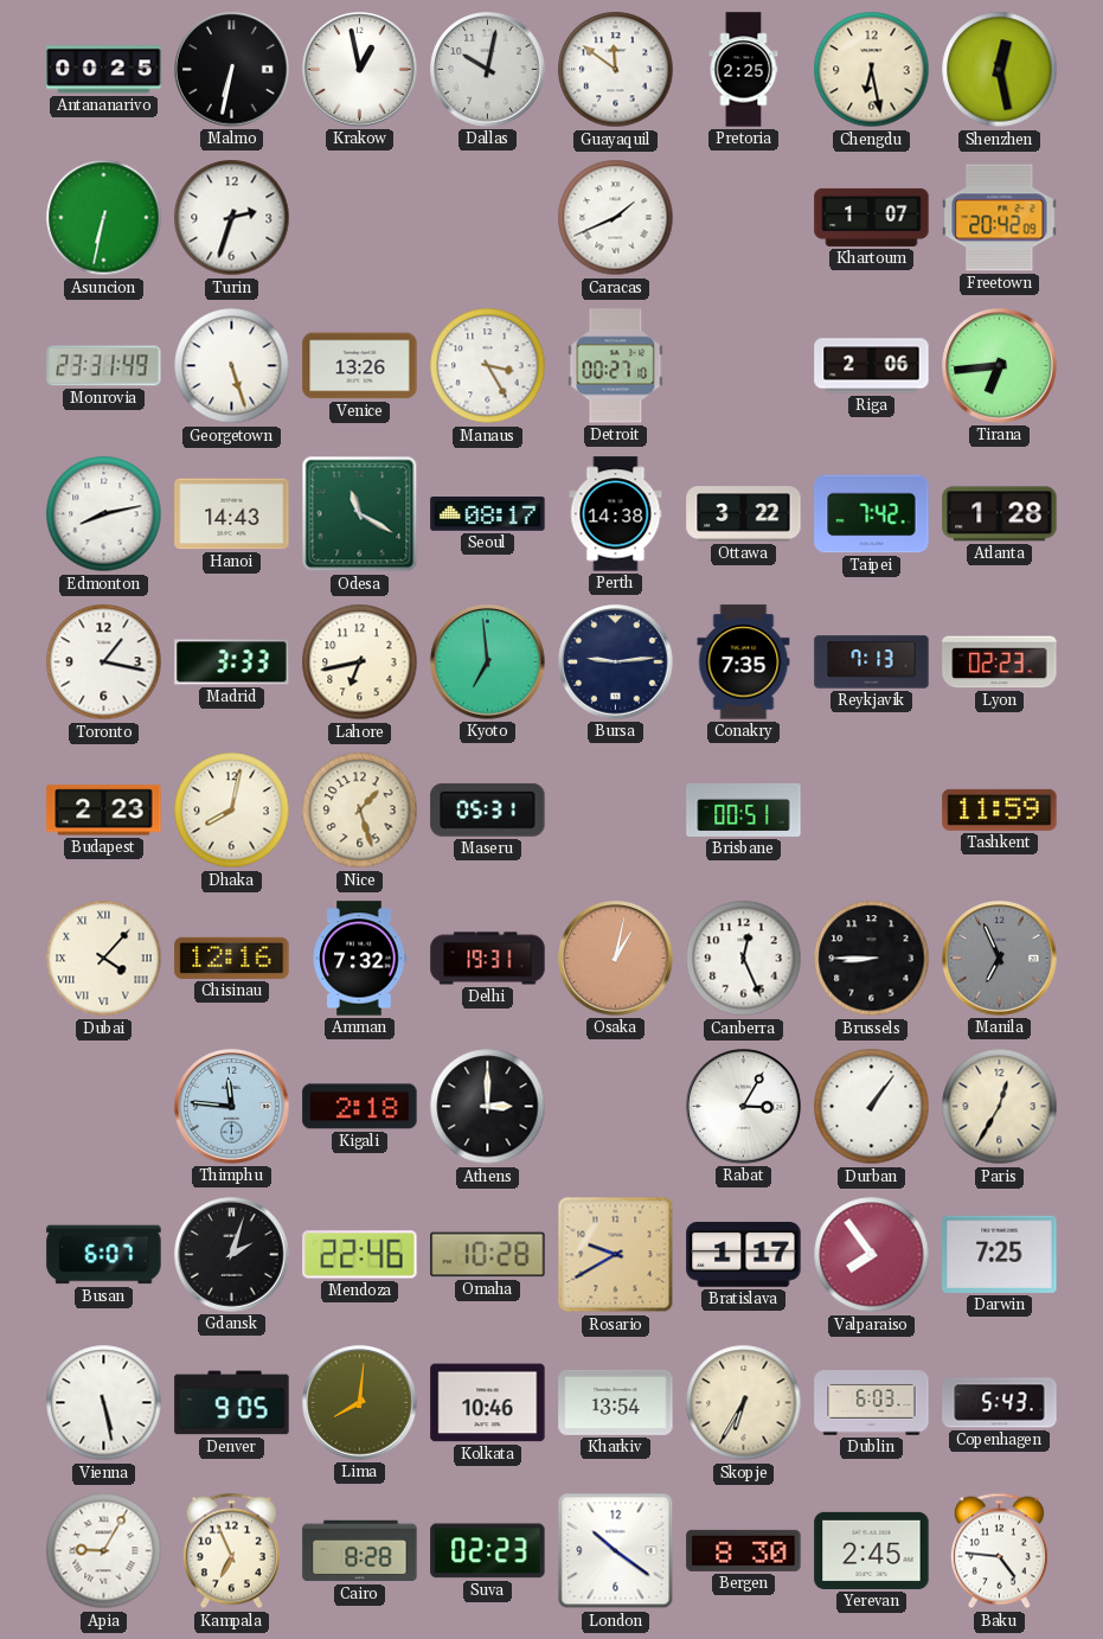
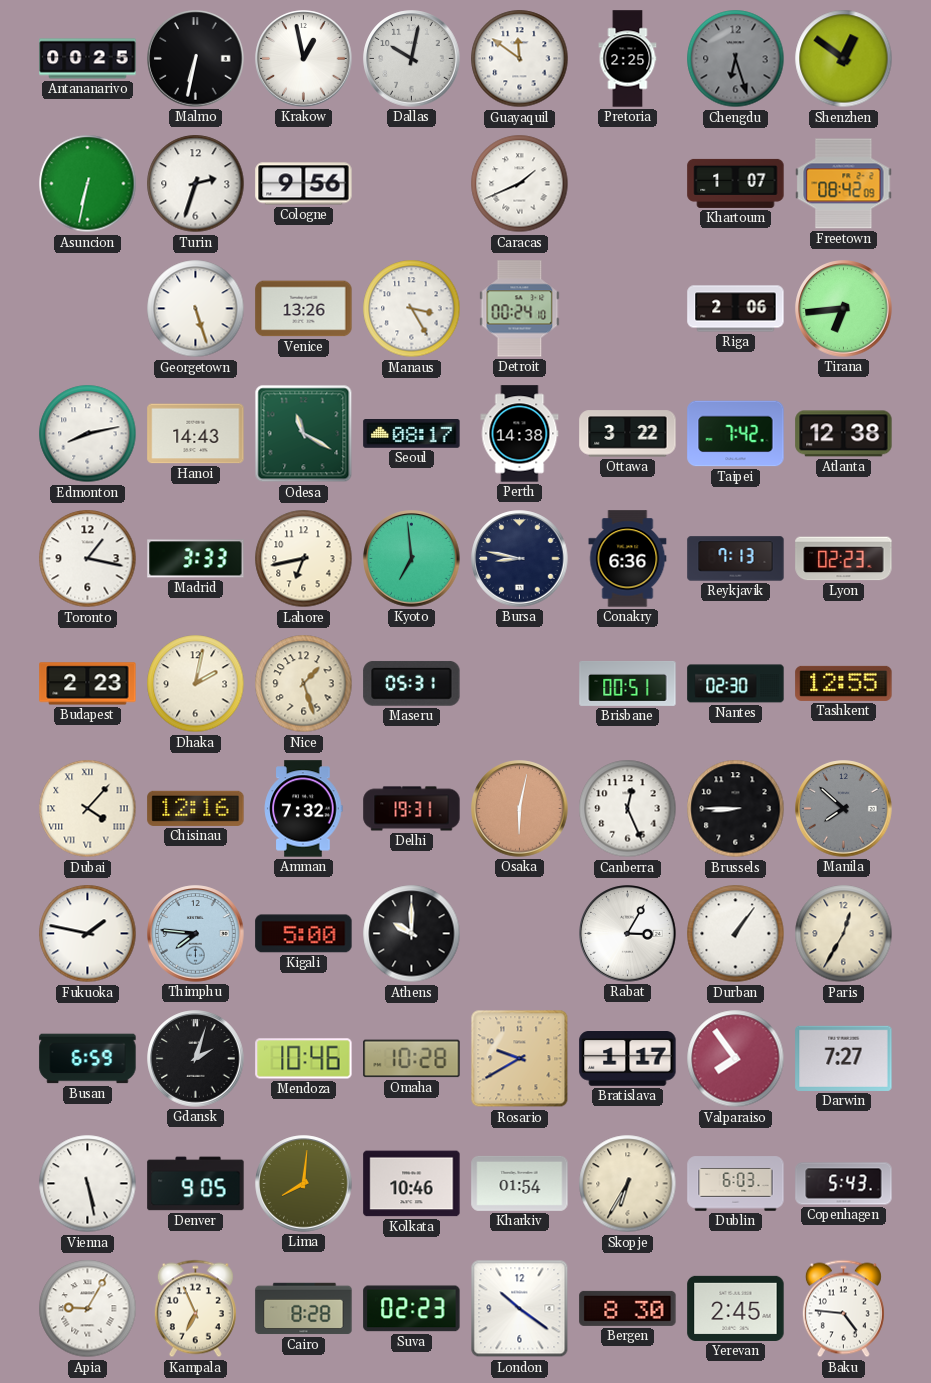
Chengdu: 6:28 -> 6:27 (736, 59)
Chengdu dial: cream -> grey (736, 59)
Shenzhen: 12:28 -> 12:51 (844, 59)
Cologne: none -> 9:56 (304, 184)
Freetown: 20:42 -> 08:42 (844, 184)
Monrovia: 23:31 -> none (104, 366)
Detroit: 00:27 -> 00:24 (520, 309)
Atlanta: 1:28 -> 12:38 (844, 434)
Bursa: 9:14 -> 8:47 (520, 559)
Conakry: 7:35 -> 6:36 (628, 559)
Dhaka: 8:02 -> 2:02 (196, 684)
Nantes: none -> 02:30 (736, 684)
Tashkent: 11:59 -> 12:55 (844, 683)
Osaka: 1:02 -> 6:02 (520, 809)
Manila: 6:56 -> 7:52 (844, 809)
Fukuoka: none -> 1:47 (88, 934)
Thimphu: 11:46 -> 7:46 (196, 934)
Kigali: 2:18 -> 5:00 (304, 934)
Athens: 3:00 -> 10:00 (412, 934)
Busan: 6:07 -> 6:59 (88, 1059)
Mendoza: 22:46 -> 10:46 (304, 1059)
Darwin: 7:25 -> 7:27 (844, 1058)
Kharkiv: 13:54 -> 01:54 (520, 1183)
